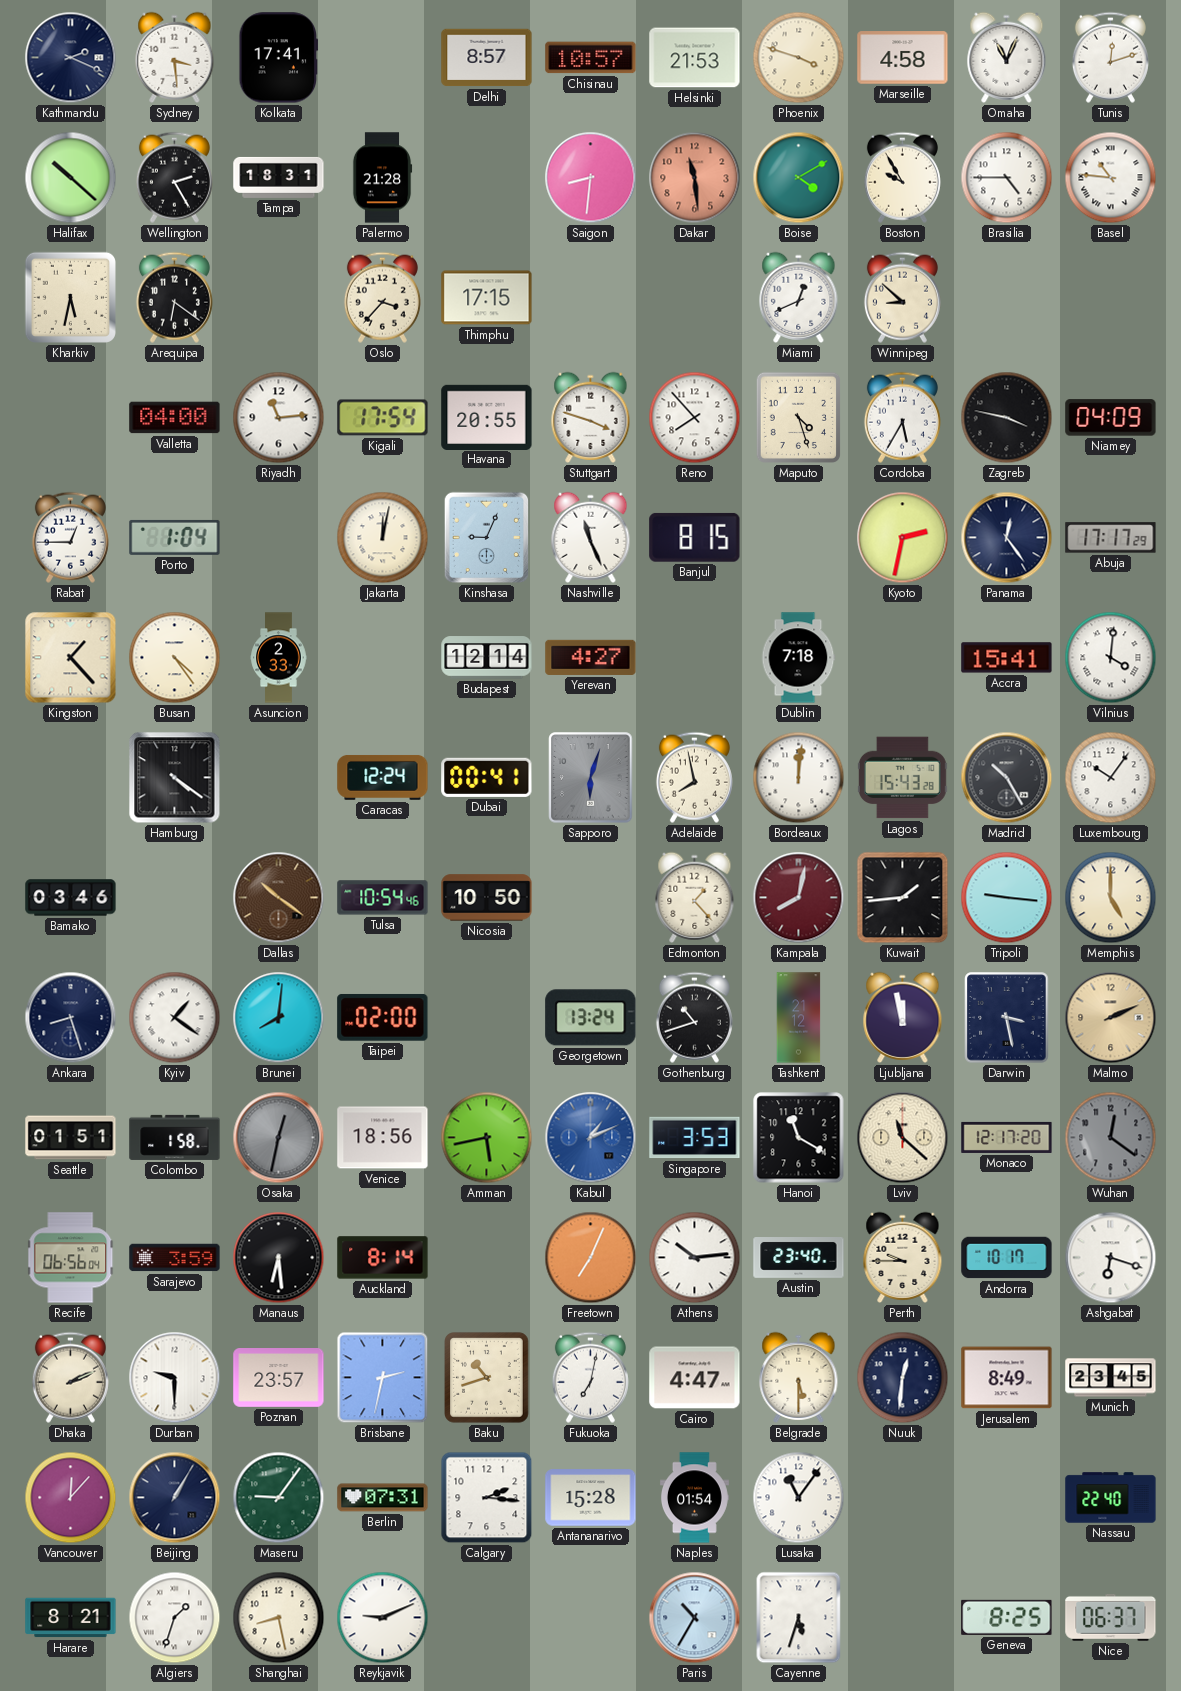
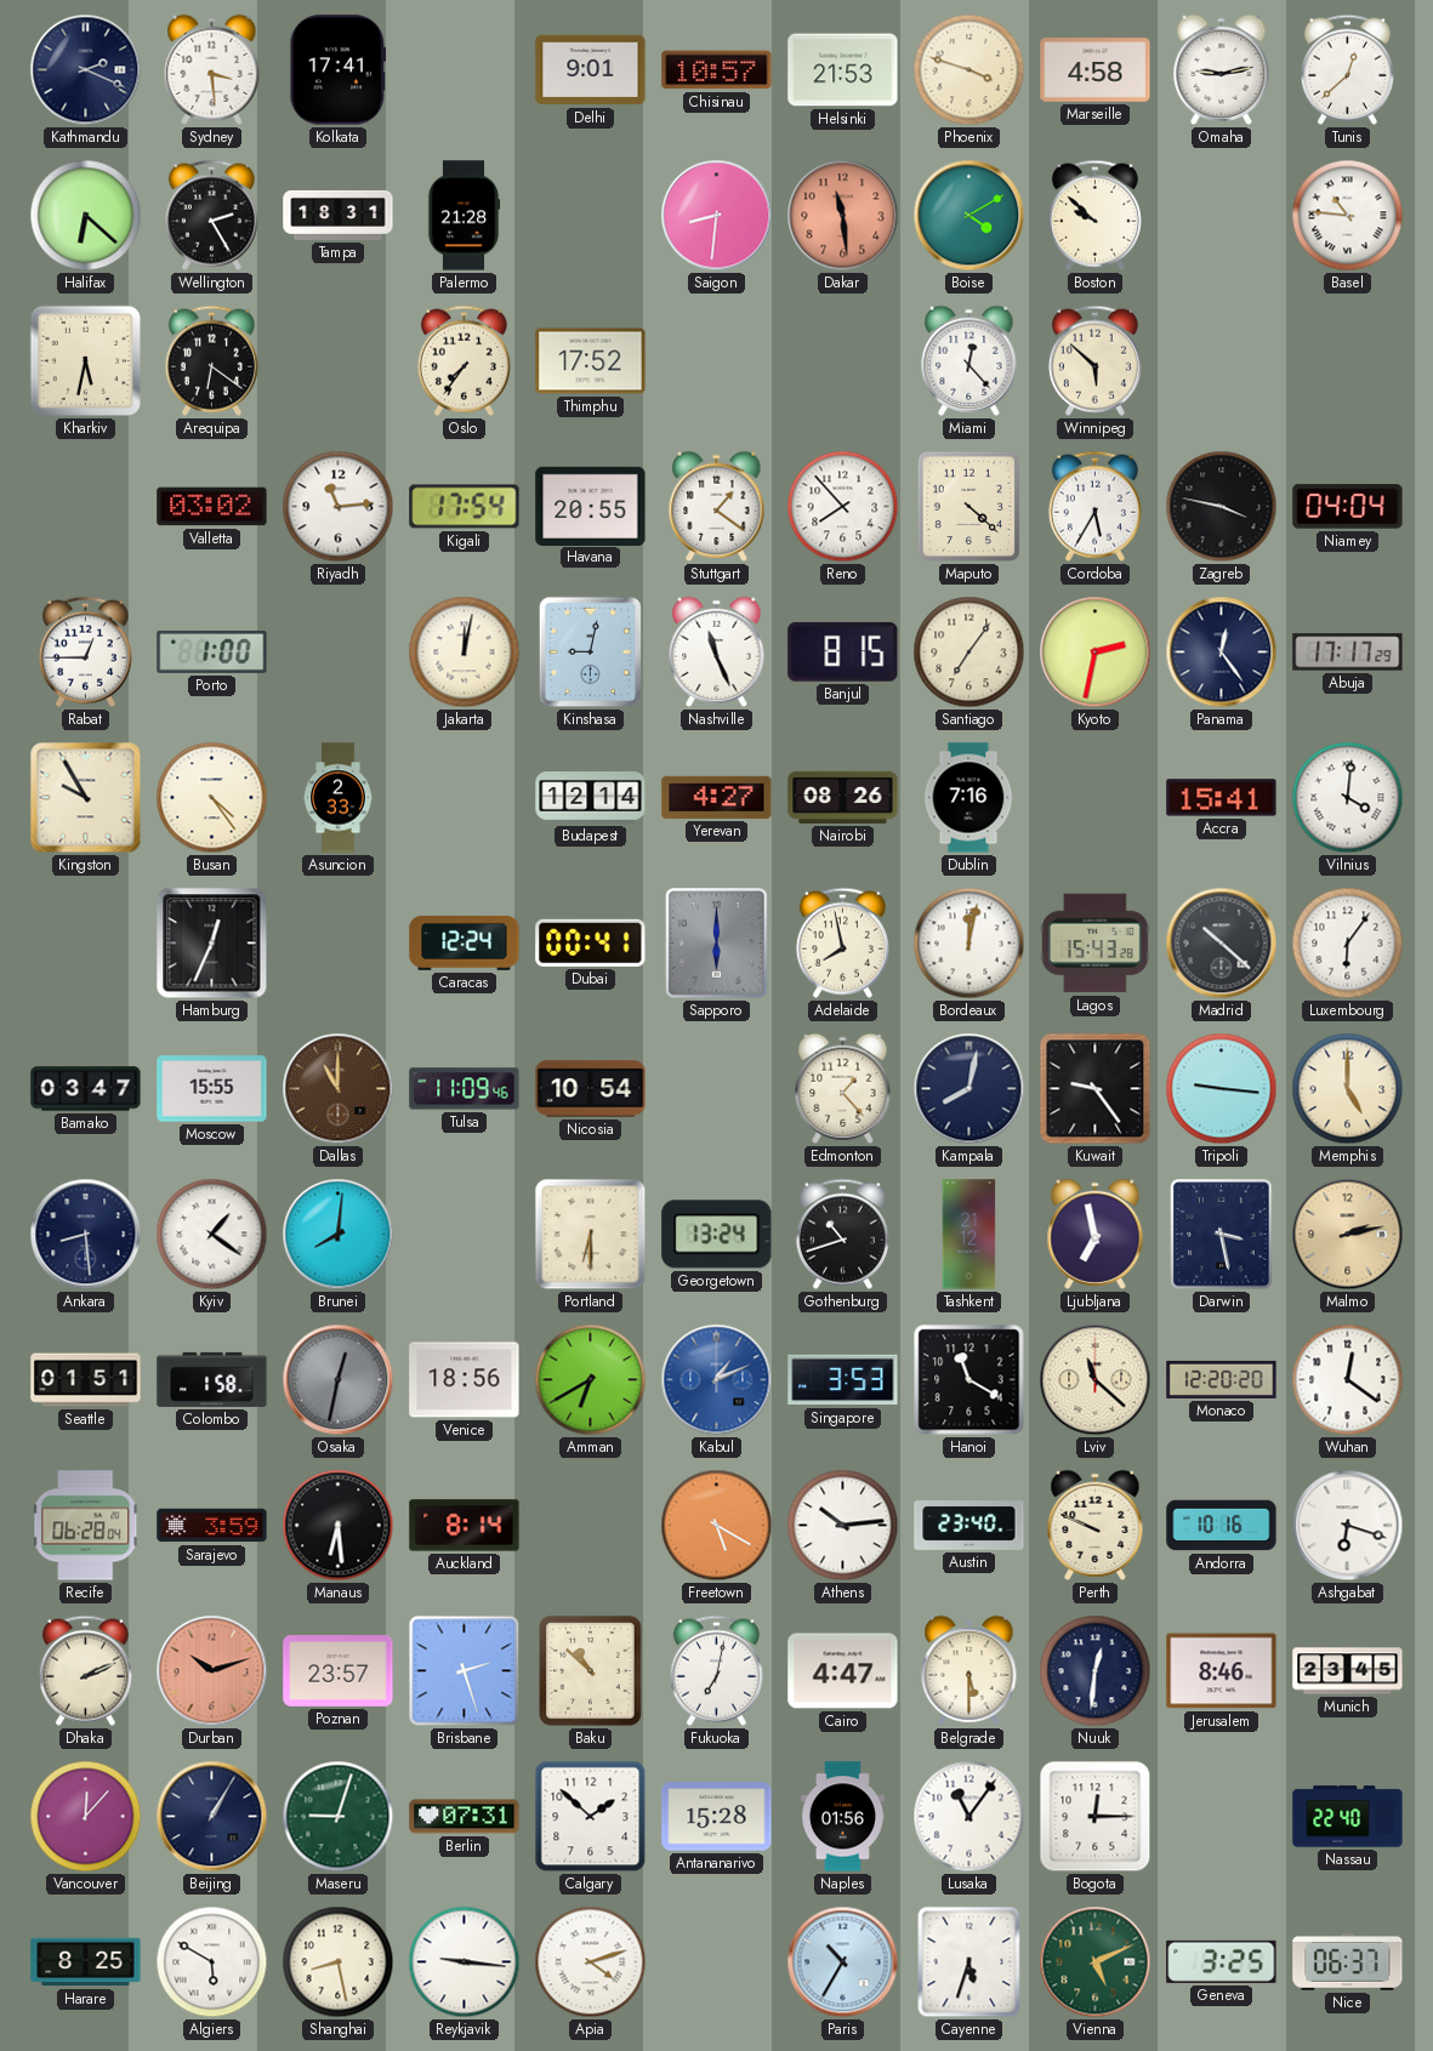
Delhi: 8:57 -> 9:01 (591, 70)
Omaha: 11:04 -> 9:13 (1222, 69)
Tunis: 12:12 -> 12:38 (1347, 69)
Halifax: 10:22 -> 6:22 (86, 216)
Boston: 9:55 -> 9:52 (1094, 215)
Brasilia: 4:45 -> none (1007, 178)
Oslo: 3:37 -> 7:36 (464, 360)
Thimphu: 17:15 -> 17:52 (591, 361)
Miami: 12:41 -> 12:23 (969, 360)
Winnipeg: 8:52 -> 5:52 (1094, 360)
Valletta: 04:00 -> 03:02 (212, 507)
Stuttgart: 3:48 -> 1:21 (717, 506)
Maputo: 4:27 -> 4:22 (968, 506)
Niamey: 04:09 -> 04:04 (1348, 507)
Porto: 1:04 -> 1:00 (212, 651)
Kinshasa: 9:04 -> 9:02 (591, 653)
Santiago: none -> 7:06 (969, 653)
Kingston: 1:23 -> 9:55 (86, 798)
Nairobi: none -> 08:26 (843, 797)
Dublin: 7:18 -> 7:16 (968, 798)
Hamburg: 4:21 -> 12:34 (212, 944)
Sapporo: 6:03 -> 6:00 (717, 944)
Bordeaux: 12:01 -> 12:02 (969, 944)
Madrid: 10:25 -> 10:22 (1222, 944)
Luxembourg: 10:06 -> 6:06 (1348, 944)
Bamako: 03:46 -> 03:47 (86, 1089)
Moscow: none -> 15:55 (212, 1089)
Dallas: 10:21 -> 11:00 (339, 1089)
Tulsa: 10:54 -> 11:09 (465, 1089)
Nicosia: 10:50 -> 10:54 (591, 1089)
Kampala dial: burgundy -> navy (969, 1089)
Kuwait: 1:44 -> 9:24 (1096, 1089)
Ankara: 8:27 -> 8:29 (86, 1235)
Taipei: 02:00 -> none (383, 1017)
Portland: none -> 6:30 (591, 1235)
Ljubljana: 11:58 -> 6:58 (1096, 1234)
Malmo: 2:11 -> 2:13 (1348, 1235)
Amman: 5:43 -> 6:40 (591, 1380)
Monaco: 12:17 -> 12:20 (1222, 1379)
Wuhan dial: grey -> white (1348, 1380)
Recife: 06:56 -> 06:28 (86, 1526)
Freetown: 7:04 -> 5:20 (717, 1526)
Perth: 9:45 -> 9:49 (1096, 1525)
Andorra: 10:17 -> 10:16 (1222, 1526)
Durban: 9:30 -> 10:12 (212, 1671)
Durban dial: white -> salmon (212, 1671)
Brisbane: 2:32 -> 2:27 (465, 1671)
Baku: 10:42 -> 10:52 (591, 1671)
Jerusalem: 8:49 -> 8:46 (1222, 1671)
Maseru: 9:06 -> 9:03 (339, 1817)
Calgary: 2:16 -> 1:52 (591, 1817)
Naples: 01:54 -> 01:56 (842, 1817)
Bogota: none -> 12:15 (1096, 1817)
Harare: 8:21 -> 8:25 (86, 1962)
Algiers: 1:33 -> 5:50 (212, 1962)
Reykjavik: 9:11 -> 9:16 (465, 1962)
Apia: none -> 4:12 (591, 1962)
Vienna: none -> 5:11 (1096, 1962)
Geneva: 8:25 -> 3:25 (1222, 1961)
